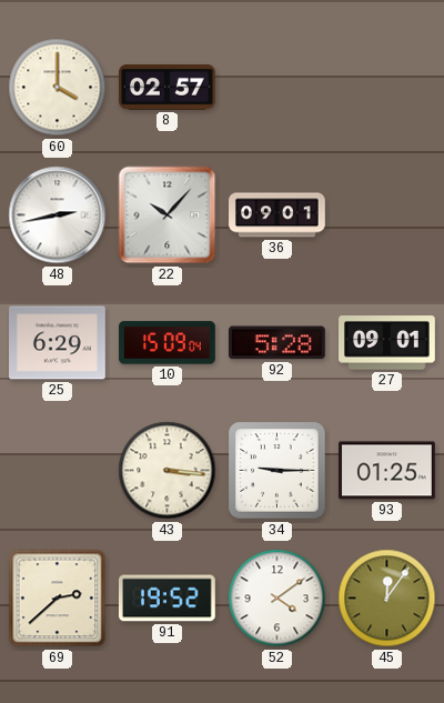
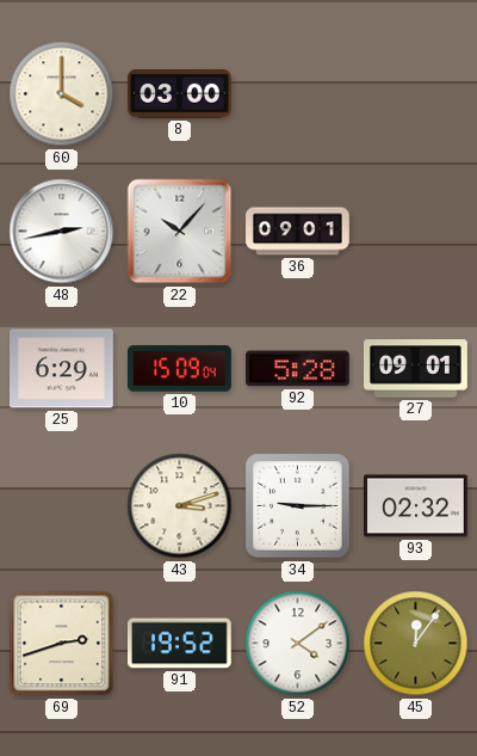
8: 02:57 -> 03:00 (180, 94)
43: 3:16 -> 3:12 (180, 506)
93: 01:25 -> 02:32 (416, 506)
69: 2:38 -> 2:42 (62, 644)
